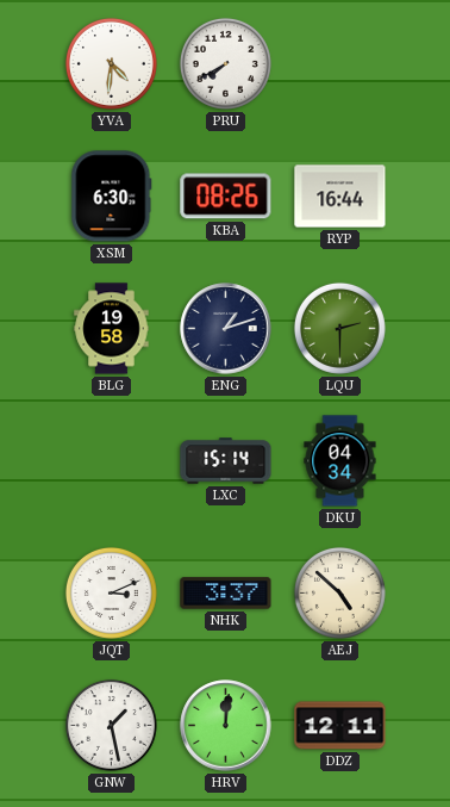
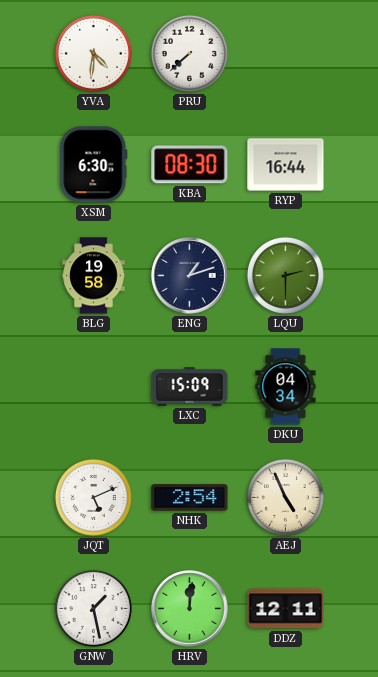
PRU: 7:40 -> 7:38 (189, 53)
KBA: 08:26 -> 08:30 (190, 165)
LXC: 15:14 -> 15:09 (190, 387)
JQT: 3:11 -> 5:11 (93, 497)
NHK: 3:37 -> 2:54 (190, 498)
AEJ: 4:52 -> 4:56 (285, 497)
